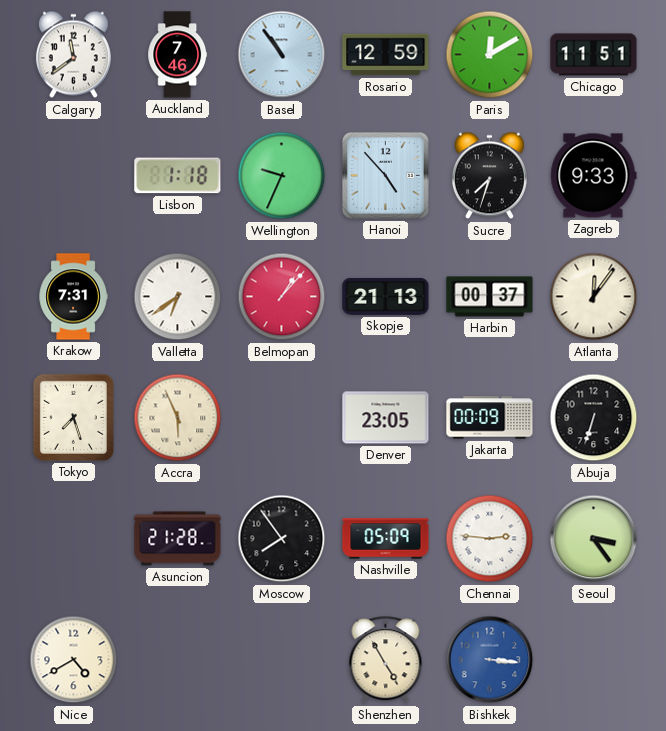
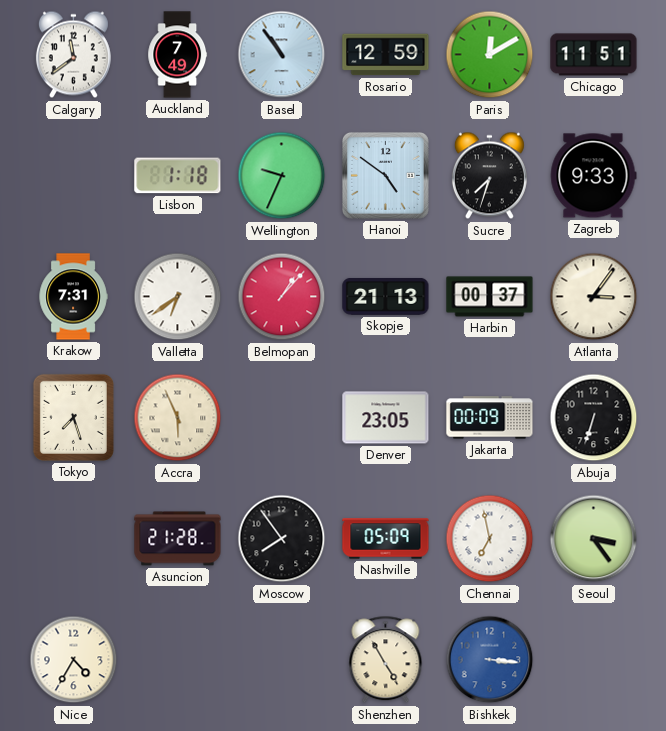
Auckland: 7:46 -> 7:49 (178, 55)
Hanoi: 4:53 -> 4:51 (385, 175)
Atlanta: 12:06 -> 3:06 (594, 297)
Chennai: 2:46 -> 6:58 (490, 539)
Nice: 4:40 -> 4:35 (74, 660)
